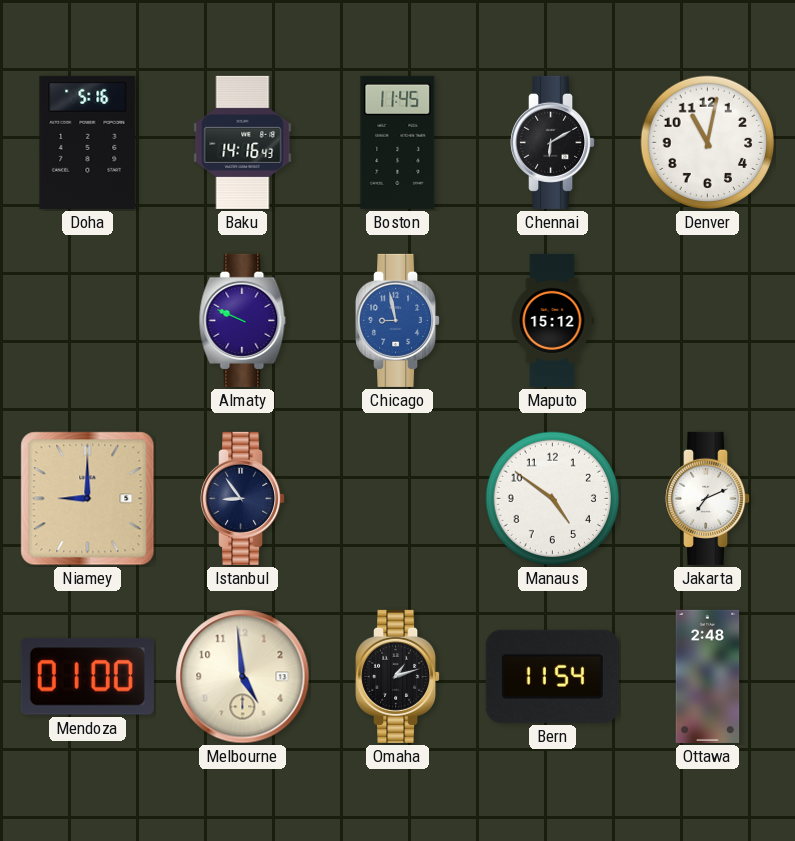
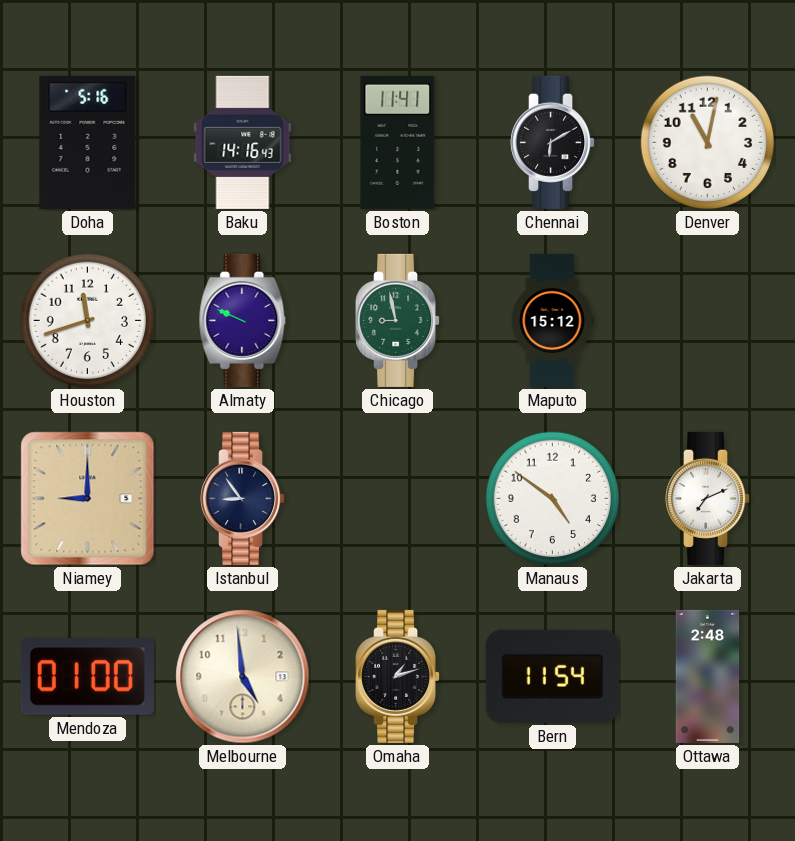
Boston: 11:45 -> 11:41 (398, 142)
Houston: none -> 11:42 (88, 321)
Chicago dial: blue -> green (398, 320)
